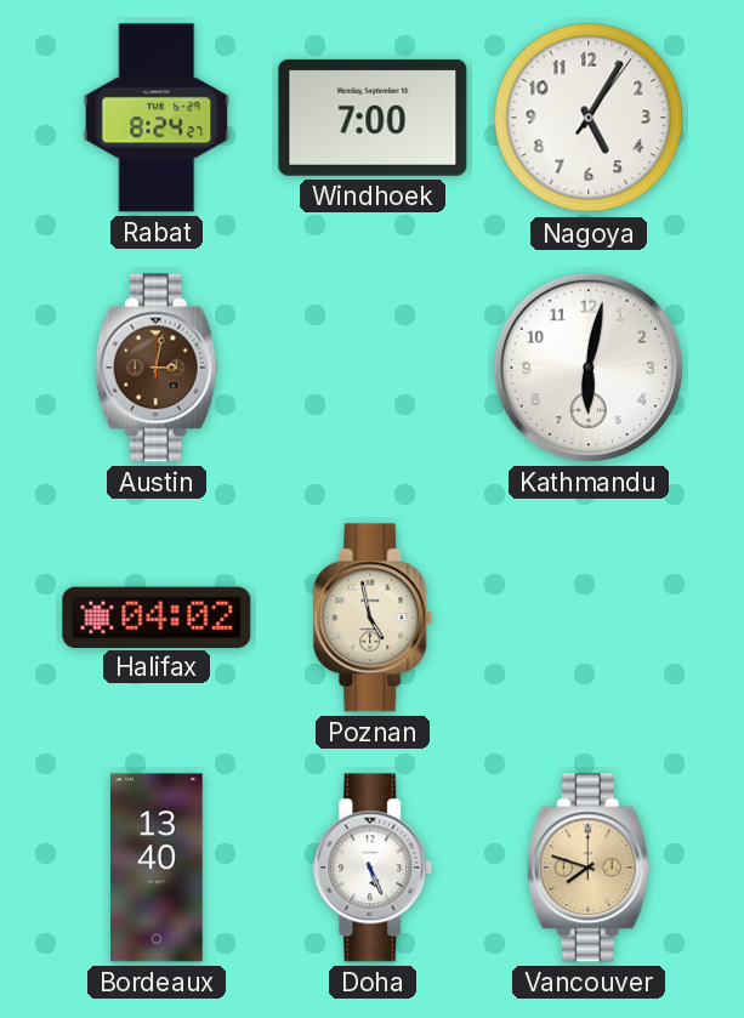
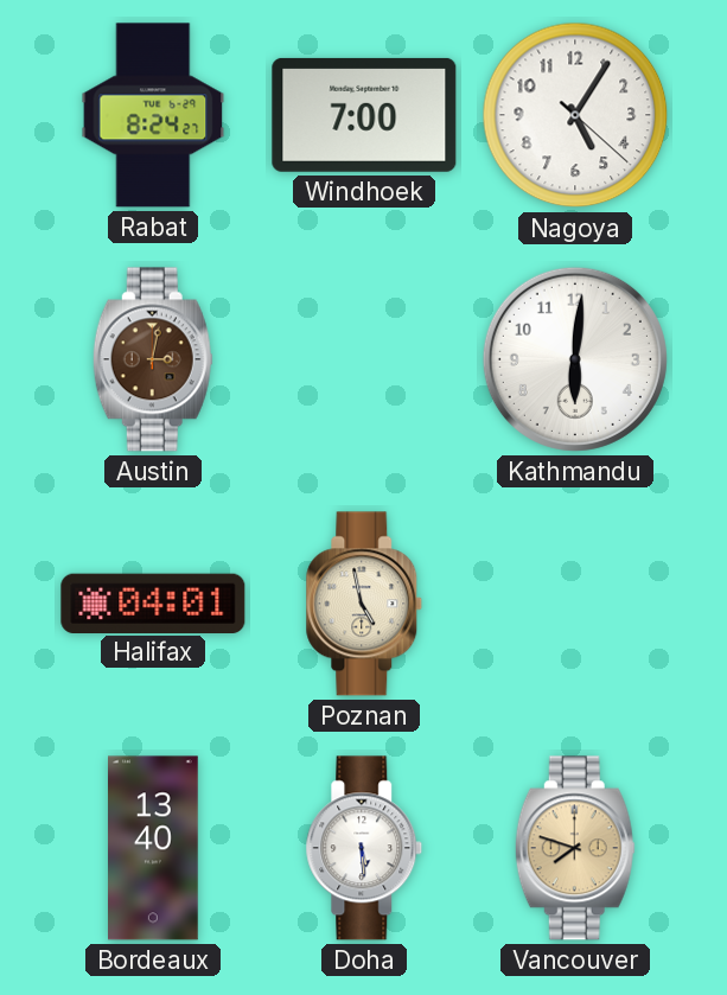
Nagoya: 5:05:06 -> 5:05:22 (575, 115)
Kathmandu: 6:02 -> 6:01 (575, 359)
Halifax: 04:02 -> 04:01 (153, 602)
Doha: 5:26 -> 5:29 (364, 848)
